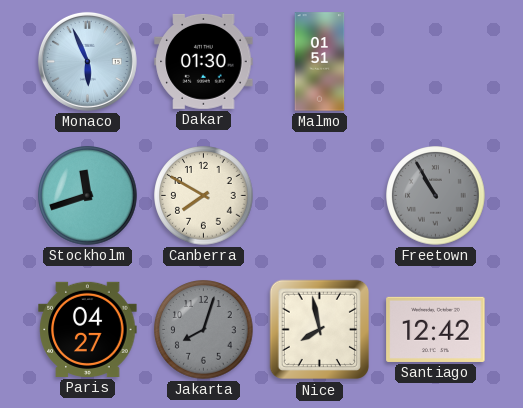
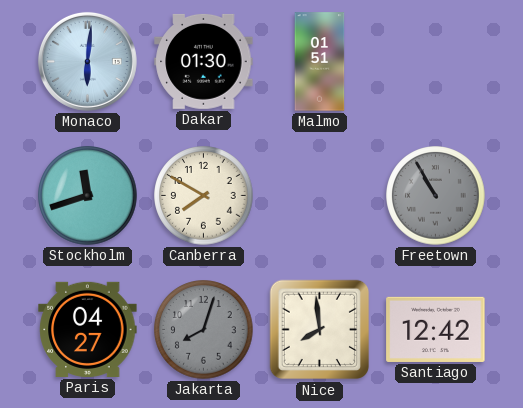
Monaco: 5:56 -> 6:01 (87, 61)
Nice: 7:58 -> 7:59 (320, 330)
